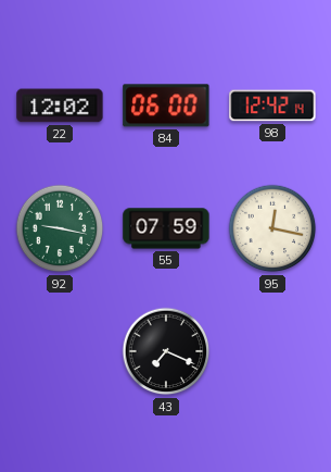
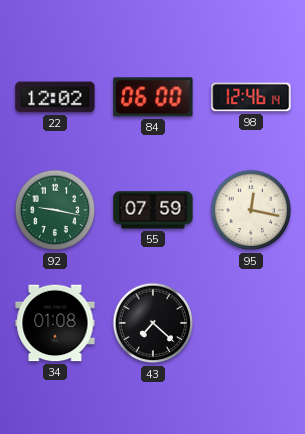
98: 12:42 -> 12:46 (251, 97)
34: none -> 01:08 (55, 323)
43: 7:19 -> 7:22 (153, 323)
